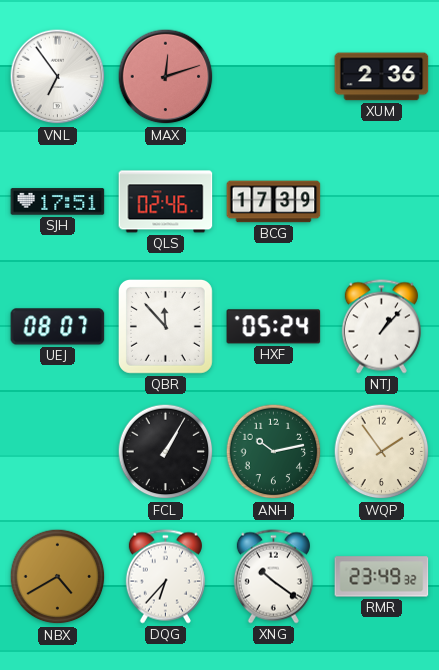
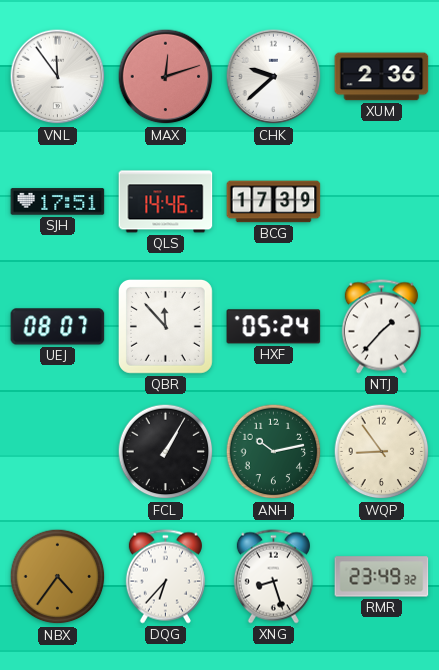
VNL: 6:54 -> 11:54 (58, 77)
CHK: none -> 9:38 (274, 77)
QLS: 02:46 -> 14:46 (166, 202)
NTJ: 1:07 -> 1:37 (381, 327)
WQP: 1:54 -> 8:54 (382, 452)
NBX: 4:40 -> 4:36 (58, 577)
XNG: 10:21 -> 8:27 (273, 577)
